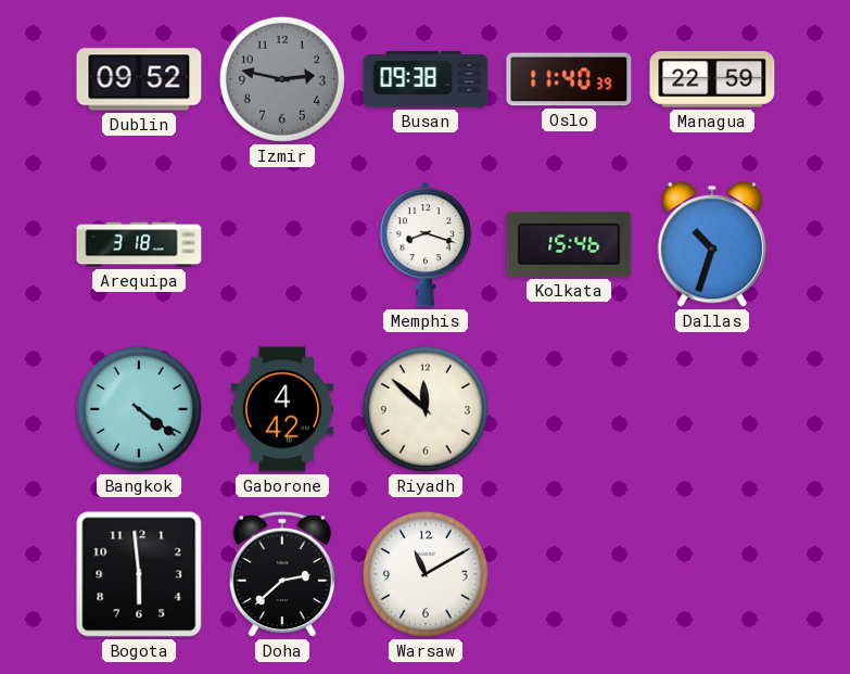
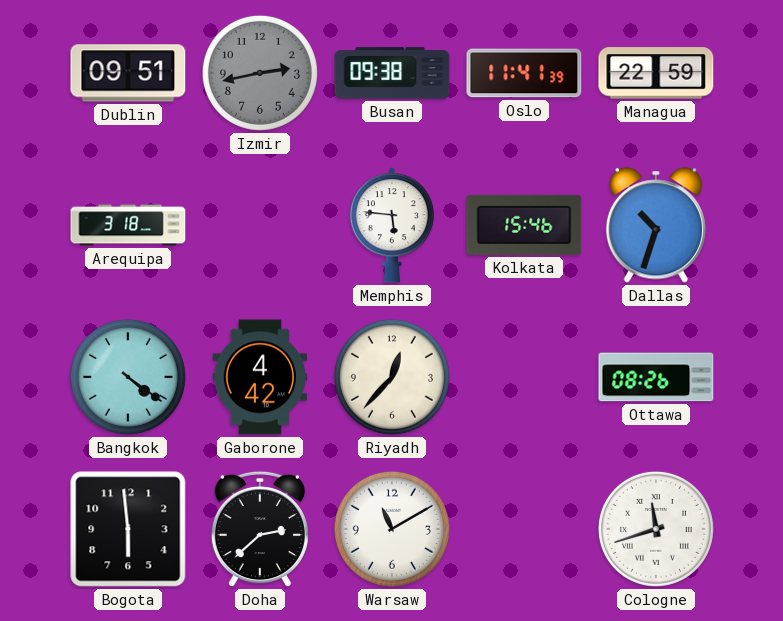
Dublin: 09:52 -> 09:51 (128, 73)
Izmir: 2:47 -> 2:43 (260, 73)
Oslo: 11:40 -> 11:41 (524, 73)
Memphis: 8:18 -> 5:46 (392, 225)
Riyadh: 11:52 -> 12:37 (392, 377)
Ottawa: none -> 08:26 (656, 377)
Cologne: none -> 11:42 (656, 529)
